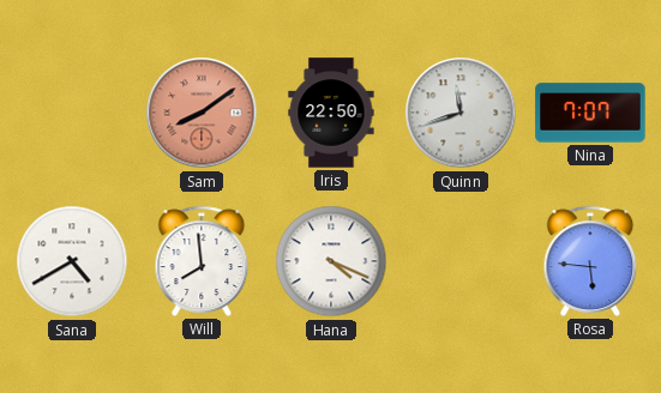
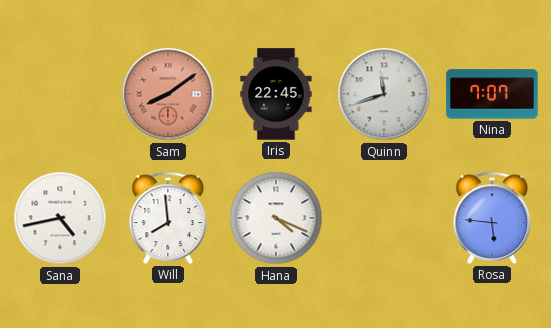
Iris: 22:50 -> 22:45 (276, 94)
Sana: 4:40 -> 4:43 (60, 218)
